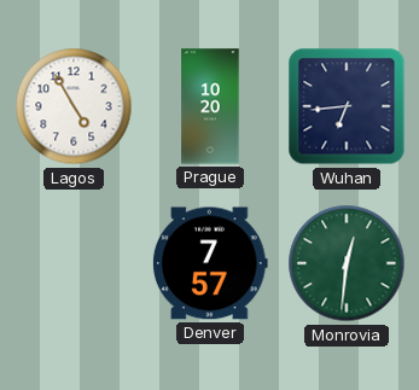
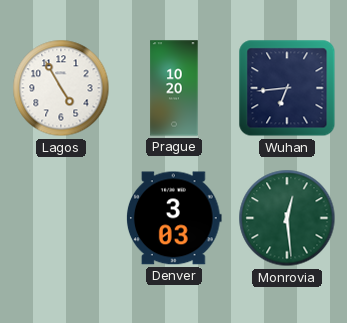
Denver: 7:57 -> 3:03 (174, 218)
Monrovia: 12:31 -> 12:29 (287, 218)
